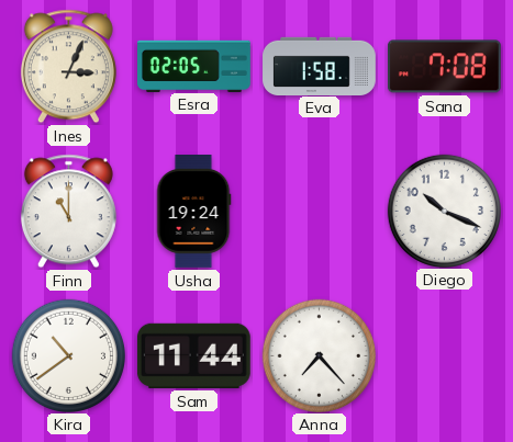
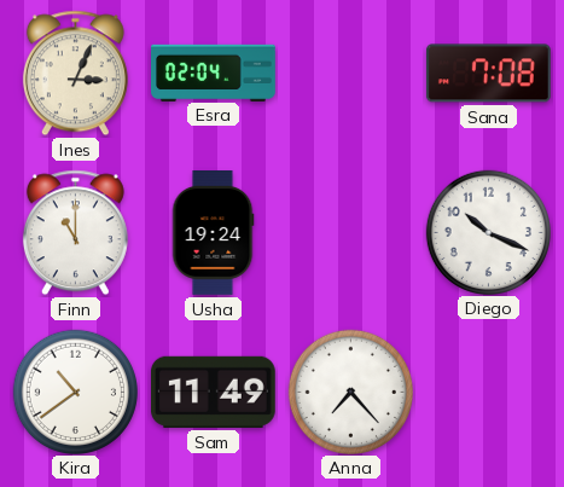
Esra: 02:05 -> 02:04 (214, 73)
Eva: 1:58 -> none (320, 66)
Sam: 11:44 -> 11:49 (213, 392)
